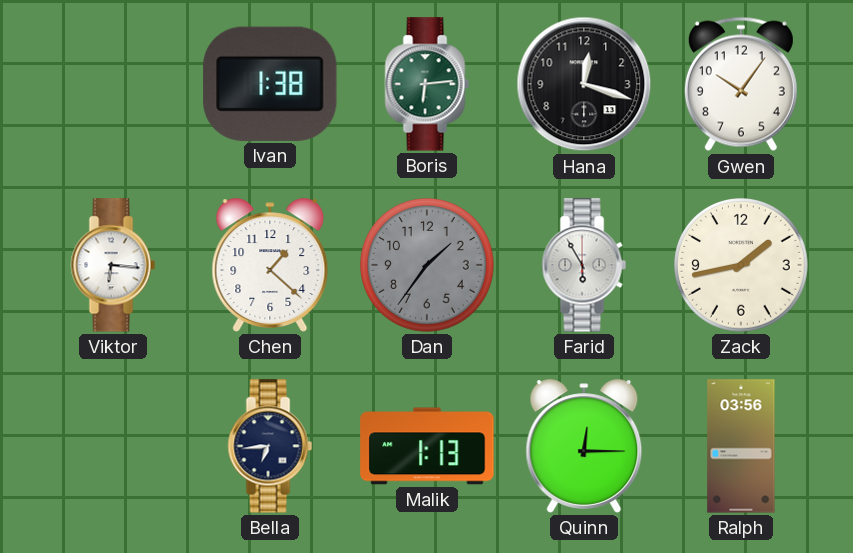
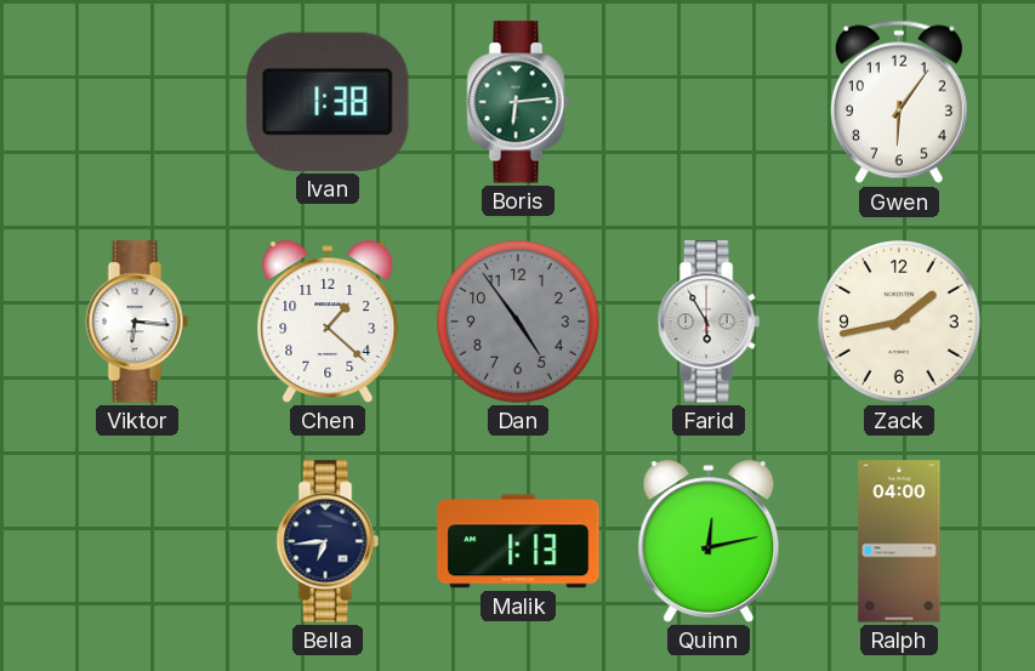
Hana: 12:18 -> none (584, 84)
Gwen: 10:06 -> 6:06 (899, 102)
Dan: 1:36 -> 4:54 (519, 323)
Quinn: 12:15 -> 12:13 (709, 541)
Ralph: 03:56 -> 04:00 (899, 541)
